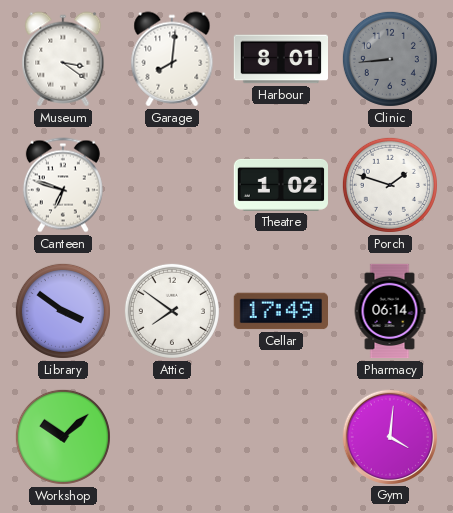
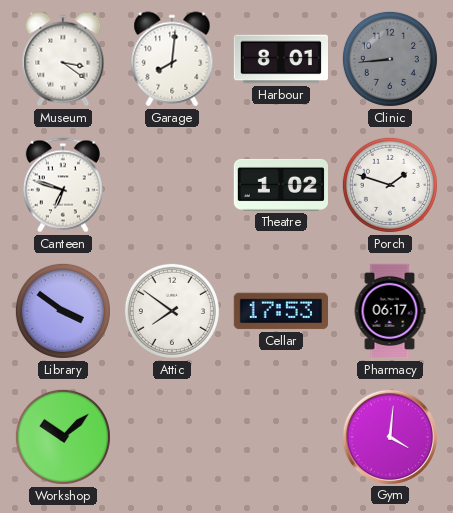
Cellar: 17:49 -> 17:53 (280, 311)
Pharmacy: 06:14 -> 06:17 (390, 311)
